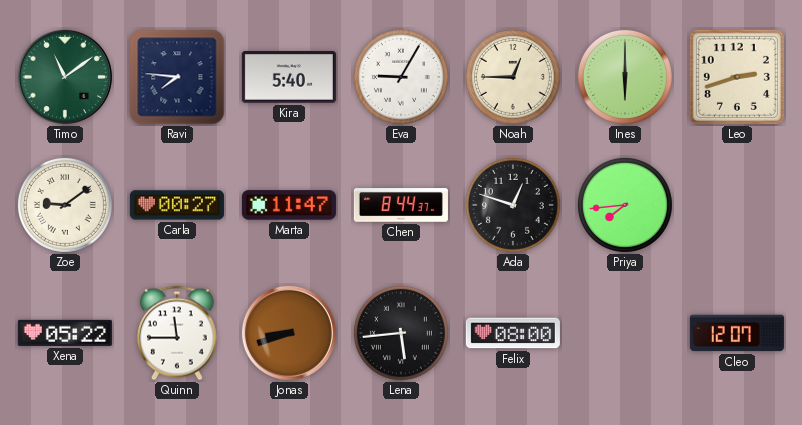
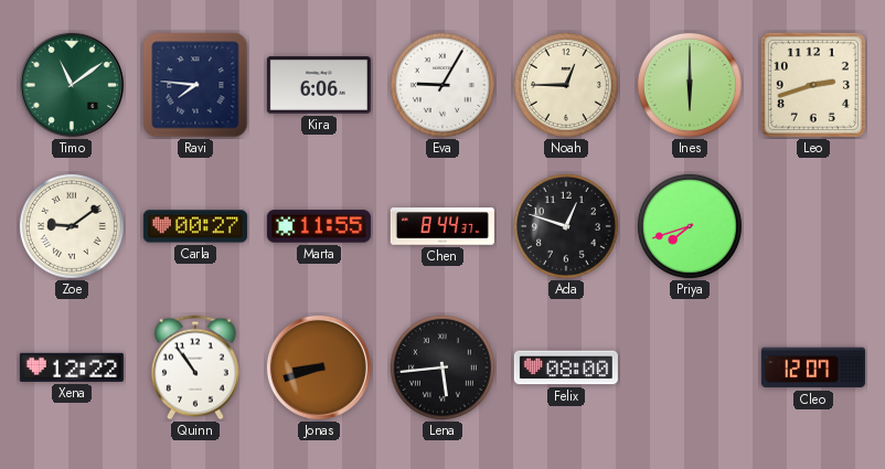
Kira: 5:40 -> 6:06 (319, 85)
Marta: 11:47 -> 11:55 (319, 226)
Priya: 7:44 -> 7:42 (690, 226)
Xena: 05:22 -> 12:22 (72, 367)
Quinn: 11:45 -> 10:54 (195, 367)
